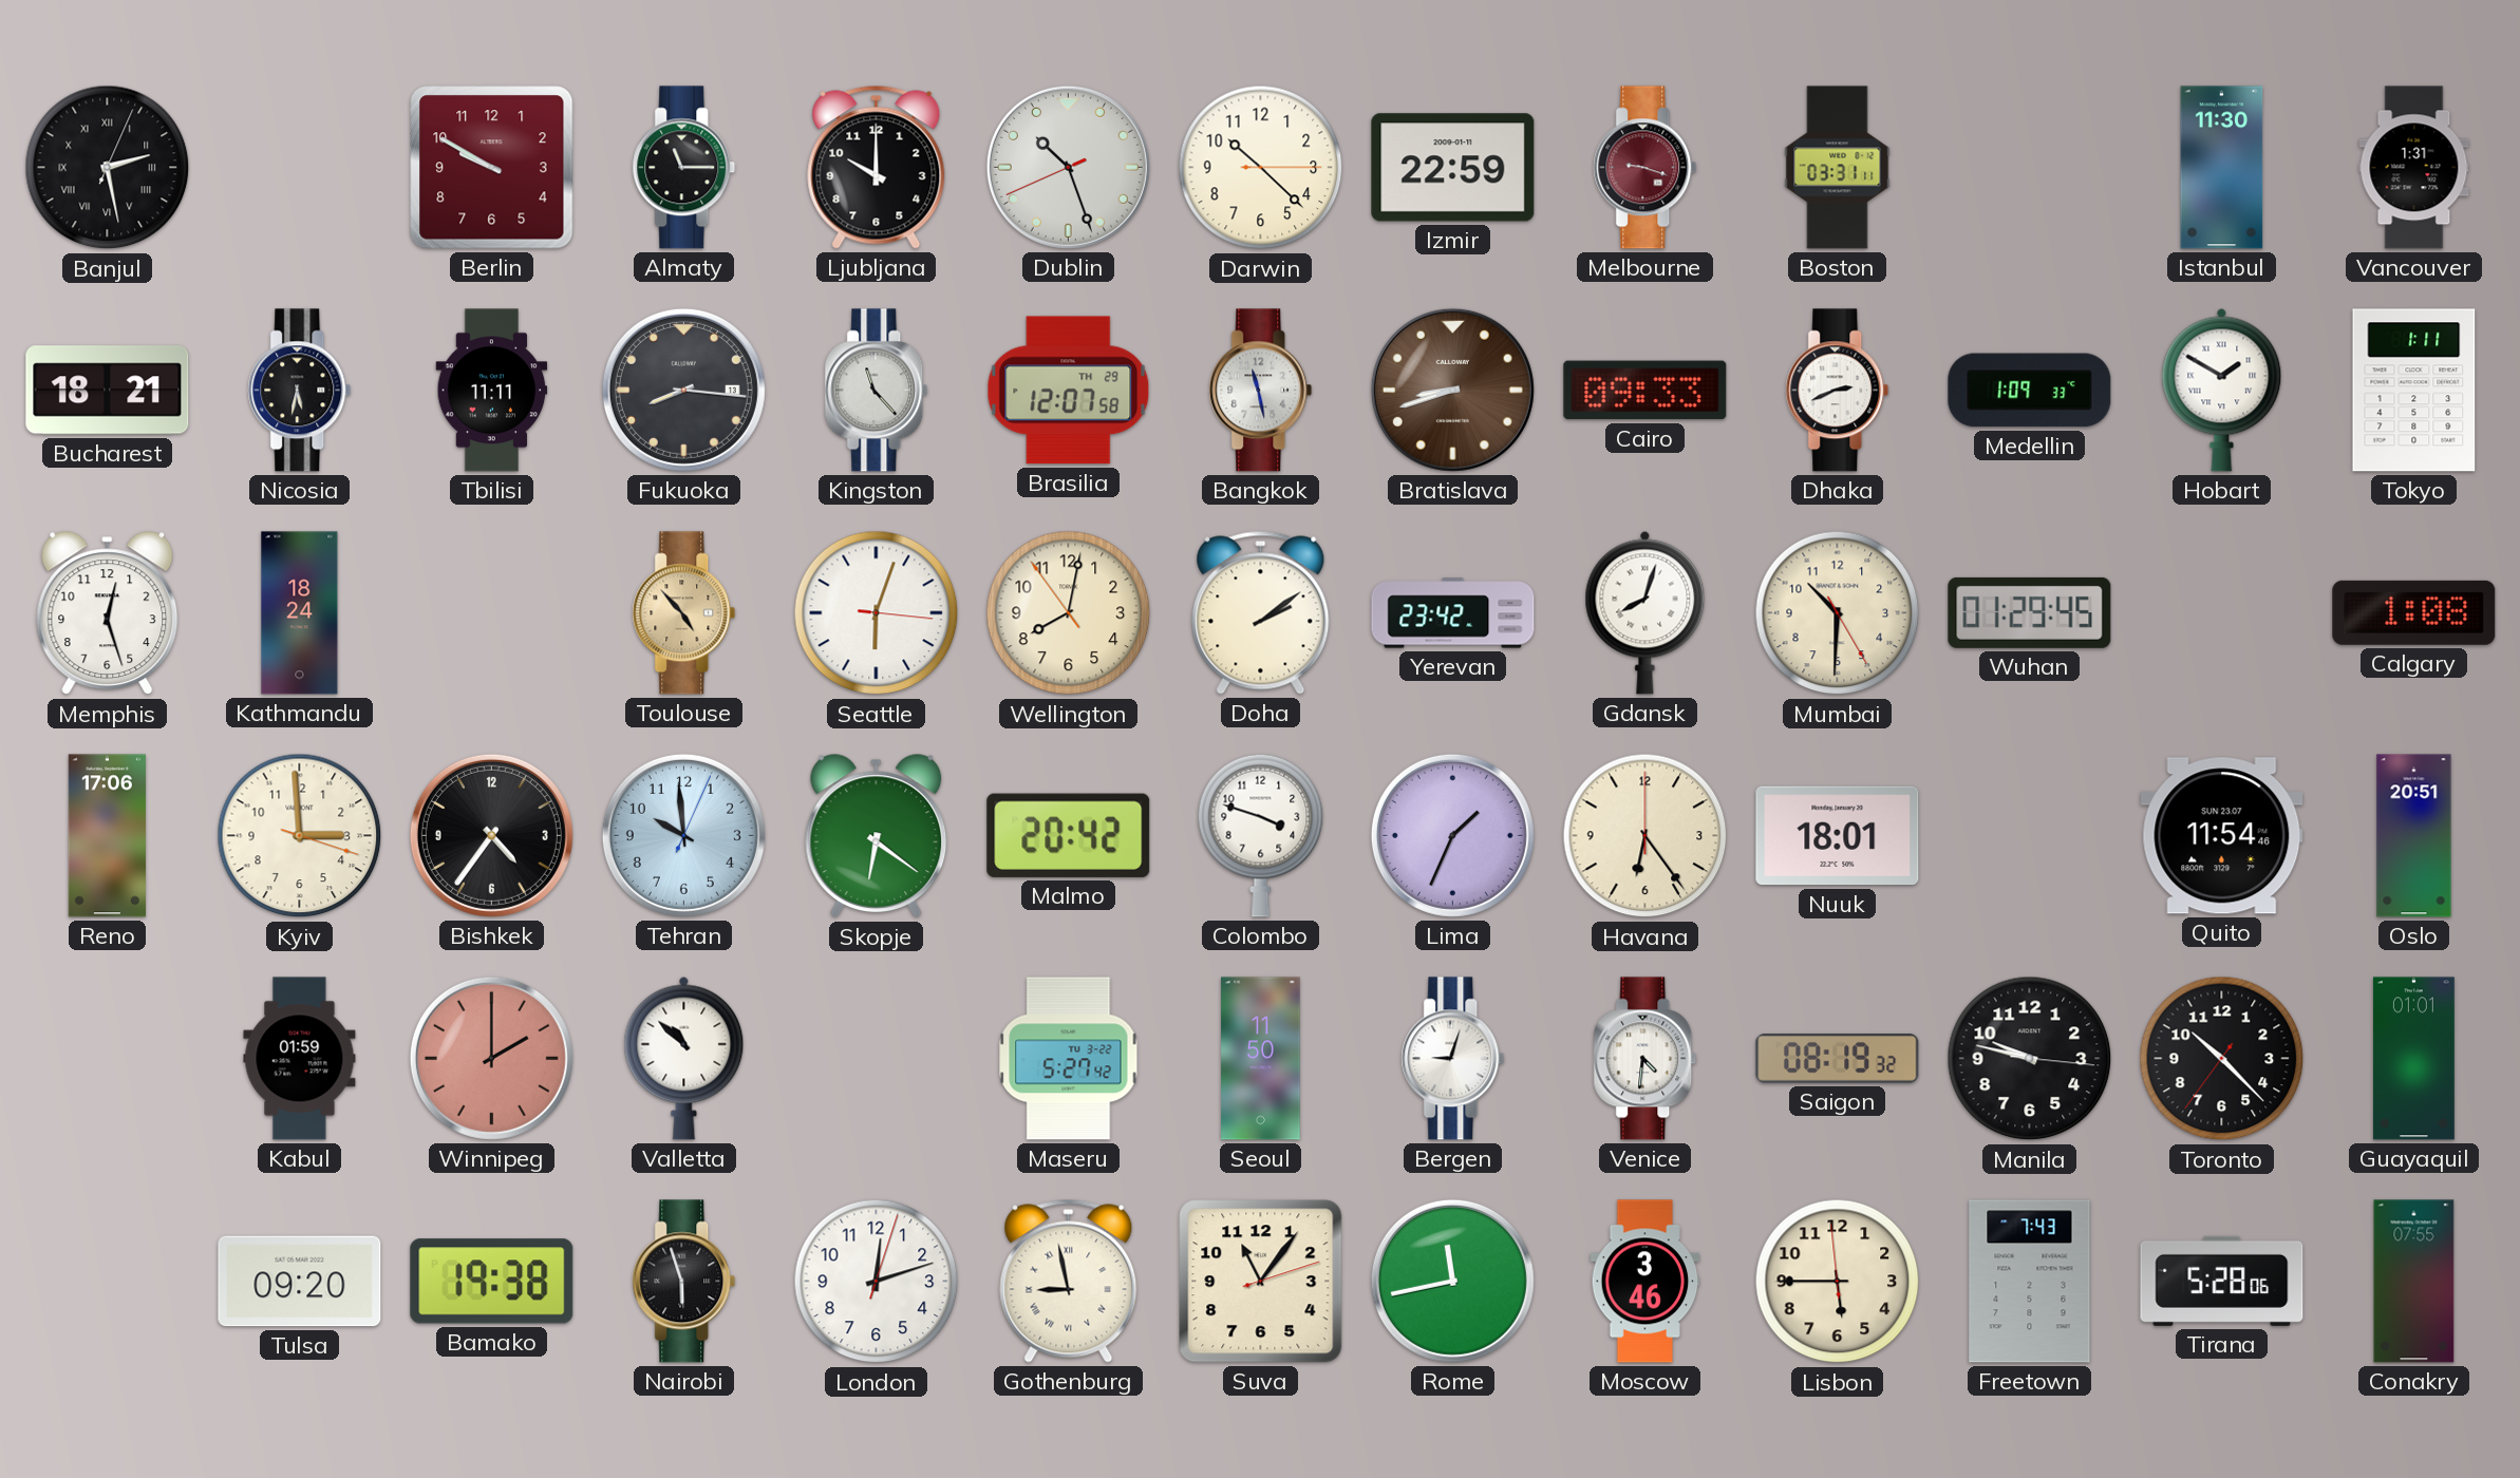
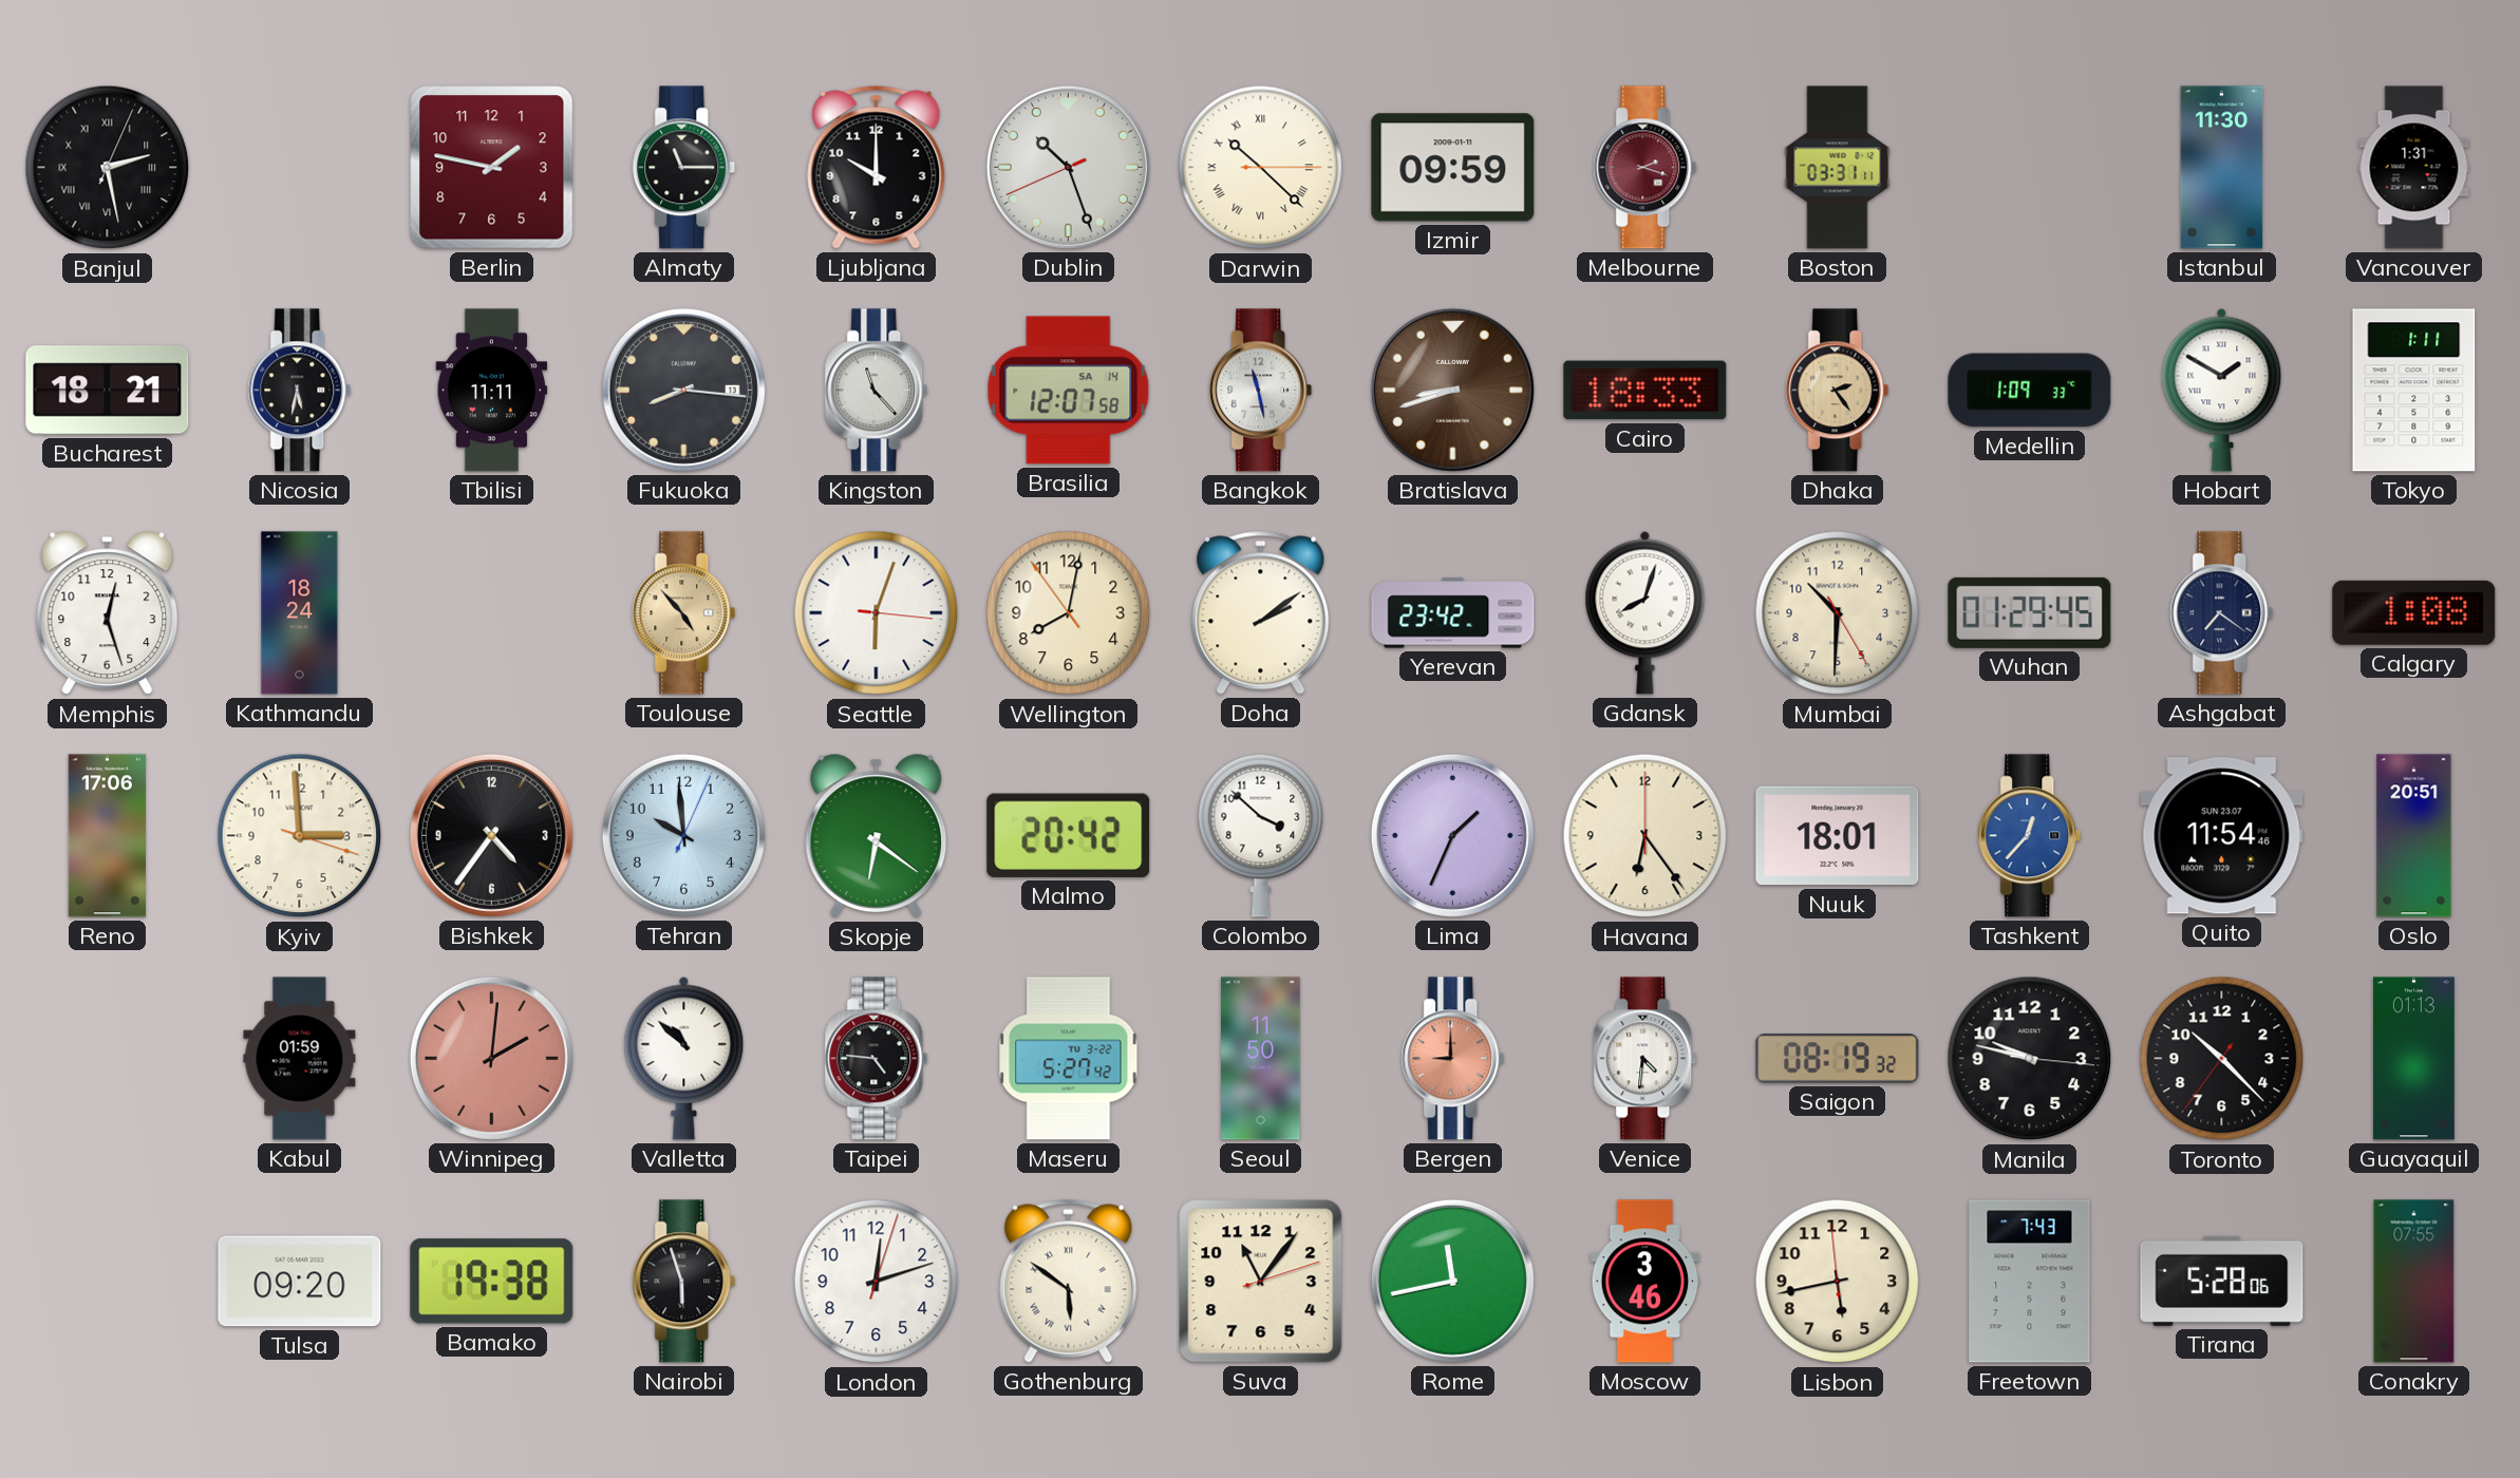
Berlin: 9:50 -> 1:47 (492, 168)
Darwin numerals: Arabic -> Roman (1261, 168)
Izmir: 22:59 -> 09:59 (1453, 168)
Melbourne: 9:18 -> 2:18 (1645, 168)
Brasilia date: TH 29 -> SA 14 (1069, 391)
Cairo: 09:33 -> 18:33 (1645, 391)
Dhaka: 2:41 -> 2:24 (1838, 391)
Dhaka dial: white -> champagne (1838, 391)
Ashgabat: none -> 7:21 (2222, 613)
Colombo: 3:48 -> 3:52 (1261, 835)
Tashkent: none -> 12:37 (2030, 836)
Winnipeg: 2:00 -> 2:01 (491, 1058)
Taipei: none -> 4:46 (877, 1059)
Bergen: 9:03 -> 9:00 (1453, 1059)
Bergen dial: white -> salmon (1453, 1059)
Guayaquil: 01:01 -> 01:13 (2413, 1059)
Gothenburg: 8:58 -> 5:51 (1069, 1281)
Lisbon: 5:44 -> 5:42 (1838, 1282)
